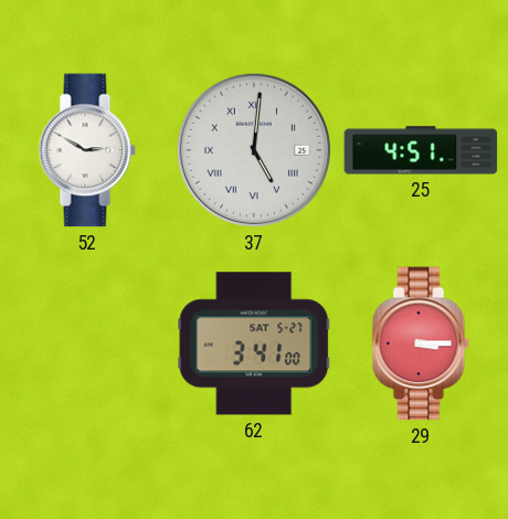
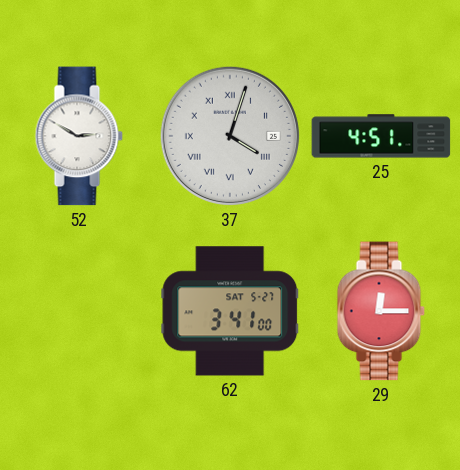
37: 5:01 -> 4:03 (230, 136)
29: 3:15 -> 12:15 (381, 311)
